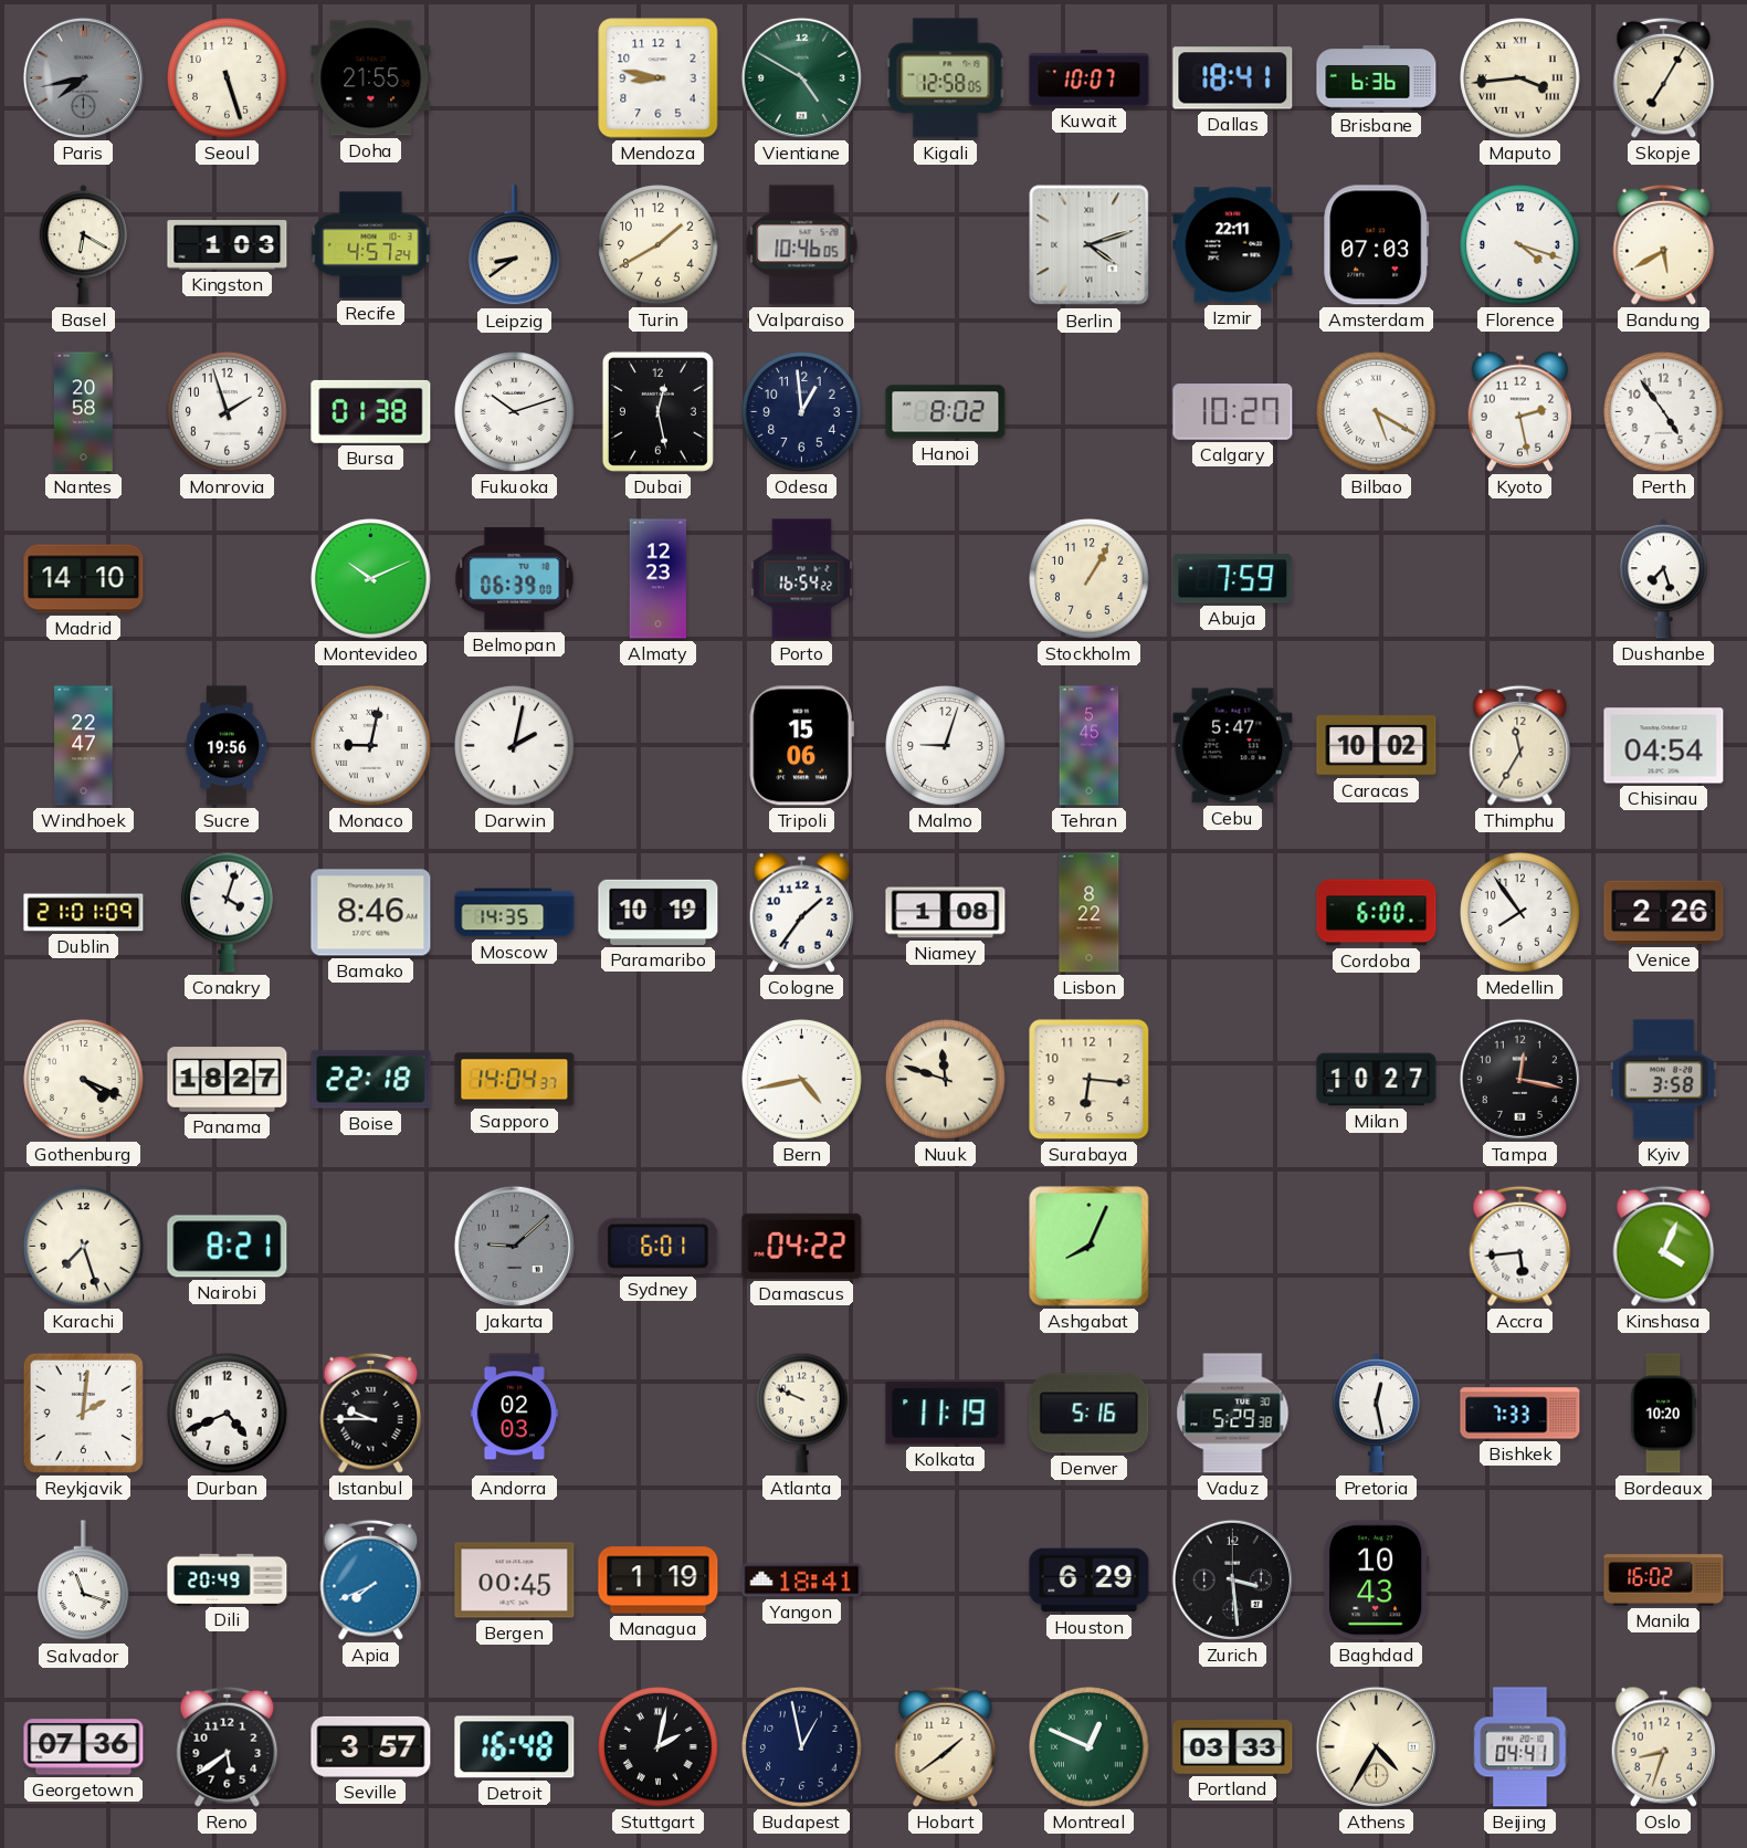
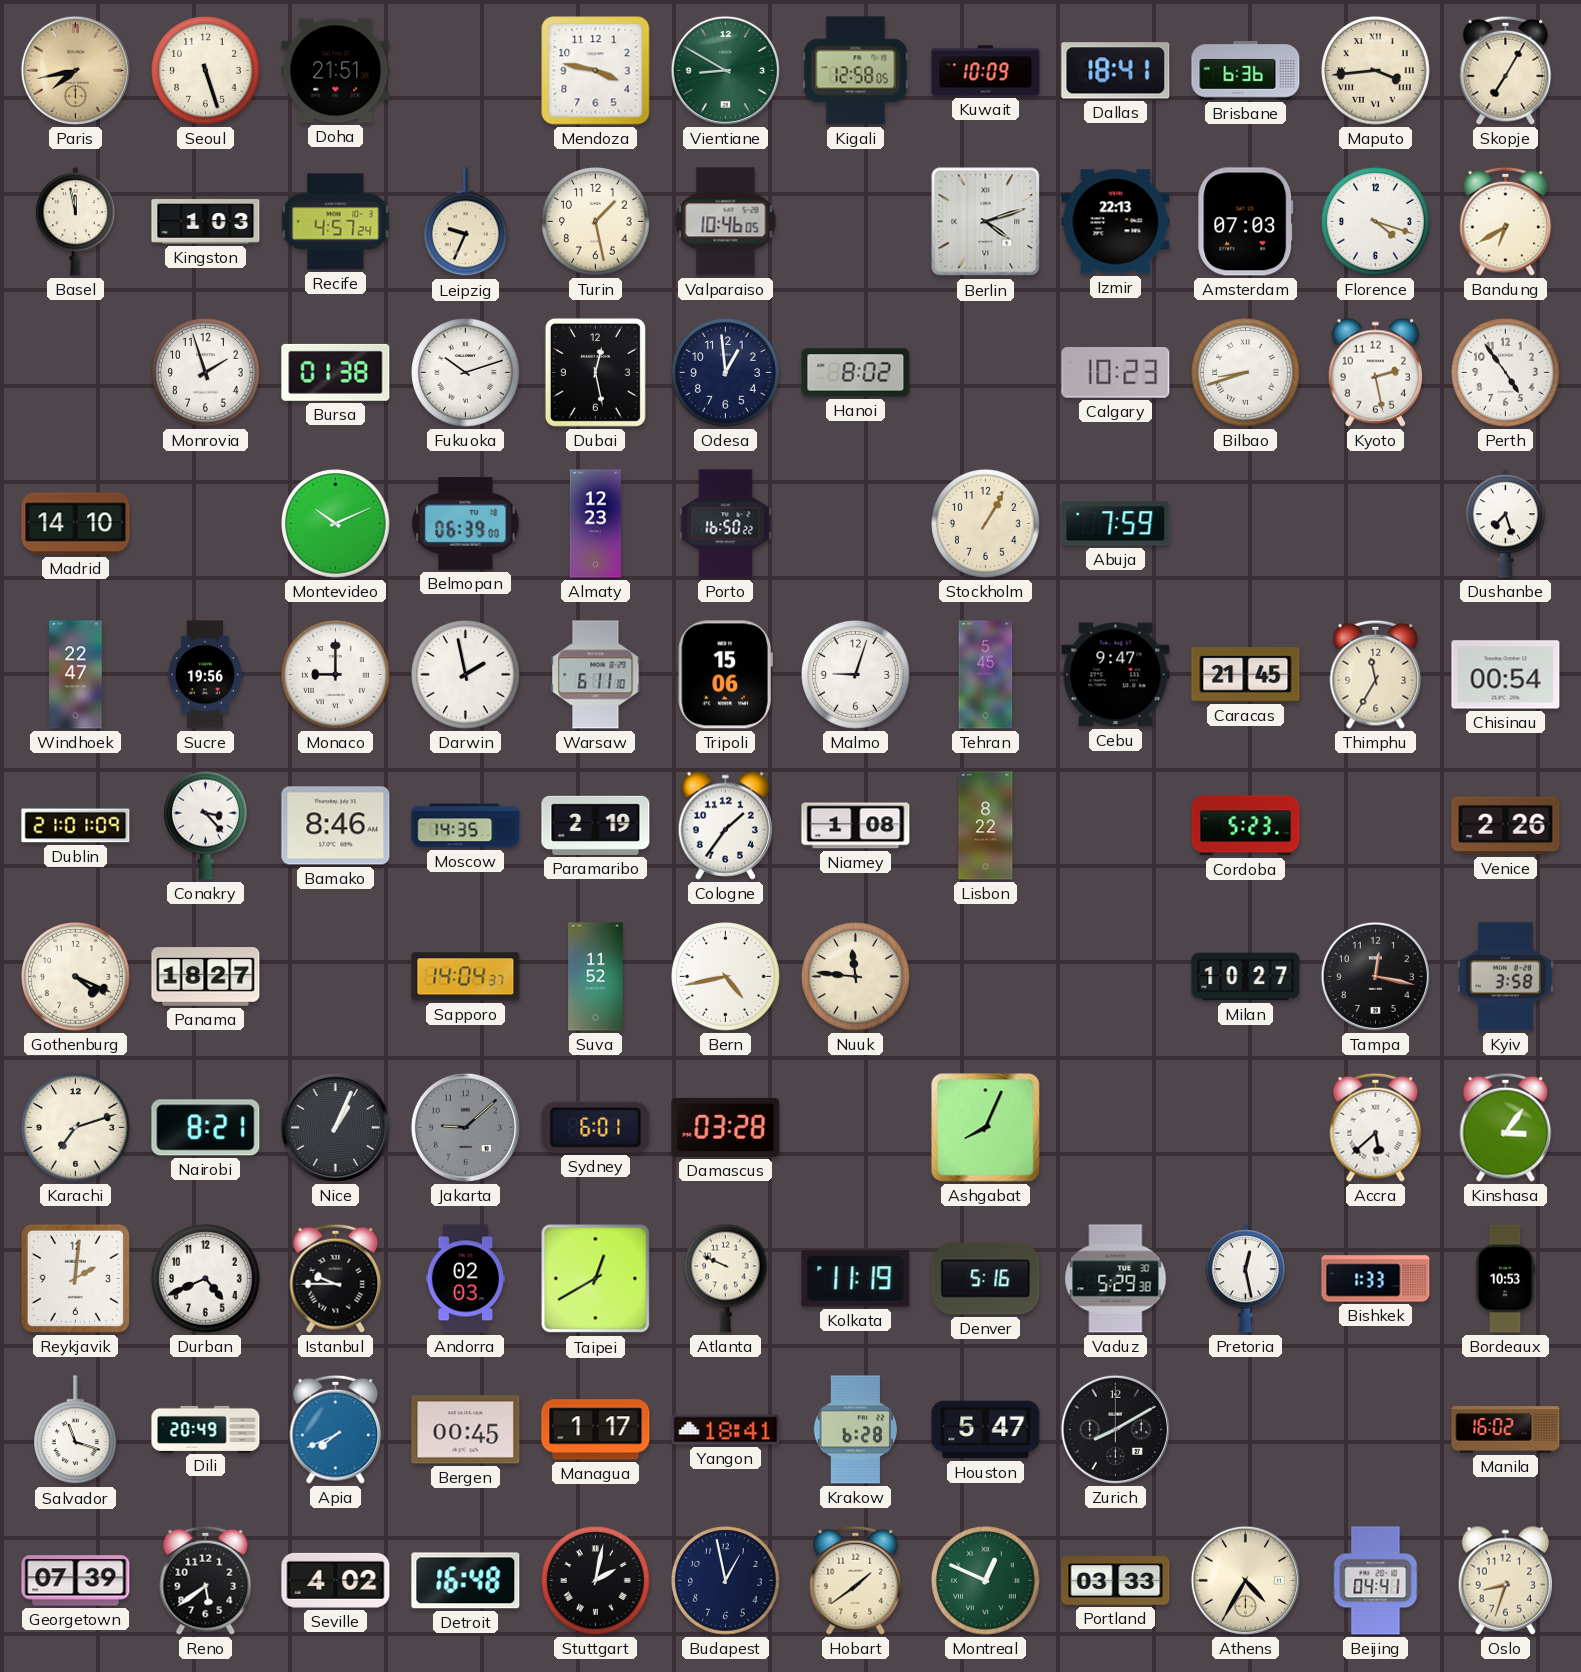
Paris dial: grey -> champagne (75, 70)
Doha: 21:55 -> 21:51 (336, 71)
Mendoza: 8:47 -> 3:47 (596, 71)
Vientiane: 4:50 -> 8:50 (725, 70)
Kuwait: 10:07 -> 10:09 (986, 71)
Basel: 6:20 -> 11:58 (75, 222)
Leipzig: 8:39 -> 9:34 (466, 222)
Turin: 1:40 -> 1:28 (596, 222)
Izmir: 22:11 -> 22:13 (1116, 222)
Bandung: 5:40 -> 6:40 (1506, 221)
Nantes: 20:58 -> none (83, 412)
Calgary: 10:27 -> 10:23 (1116, 373)
Bilbao: 5:20 -> 8:42 (1246, 373)
Porto: 16:54 -> 16:50 (726, 524)
Monaco: 9:02 -> 9:00 (336, 675)
Darwin: 2:02 -> 1:58 (466, 675)
Warsaw: none -> 6:11 (596, 675)
Cebu: 5:47 -> 9:47 (1116, 675)
Caracas: 10:02 -> 21:45 (1246, 675)
Chisinau: 04:54 -> 00:54 (1506, 675)
Conakry: 4:03 -> 3:23 (206, 825)
Paramaribo: 10:19 -> 2:19 (596, 825)
Cordoba: 6:00 -> 5:23 (1246, 826)
Medellin: 7:54 -> none (1520, 913)
Boise: 22:18 -> none (371, 1080)
Suva: none -> 11:52 (596, 977)
Nuuk: 11:48 -> 11:46 (856, 977)
Surabaya: 6:16 -> none (1090, 1080)
Karachi: 7:27 -> 7:12 (76, 1128)
Nice: none -> 1:04 (335, 1127)
Damascus: 04:22 -> 03:28 (726, 1127)
Accra: 5:44 -> 5:38 (1376, 1127)
Kinshasa: 4:04 -> 3:06 (1506, 1127)
Taipei: none -> 12:40 (596, 1279)
Bishkek: 7:33 -> 1:33 (1376, 1279)
Bordeaux: 10:20 -> 10:53 (1505, 1279)
Managua: 1:19 -> 1:17 (596, 1430)
Krakow: none -> 6:28 (855, 1430)
Houston: 6:29 -> 5:47 (986, 1430)
Zurich: 3:29 -> 8:10 (1115, 1429)
Baghdad: 10:43 -> none (1377, 1581)
Georgetown: 07:36 -> 07:39 (76, 1581)
Seville: 3:57 -> 4:02 (336, 1580)
